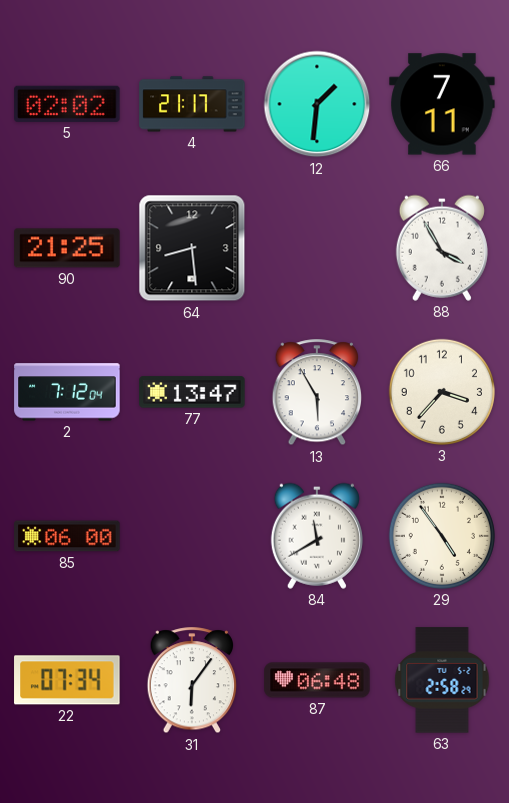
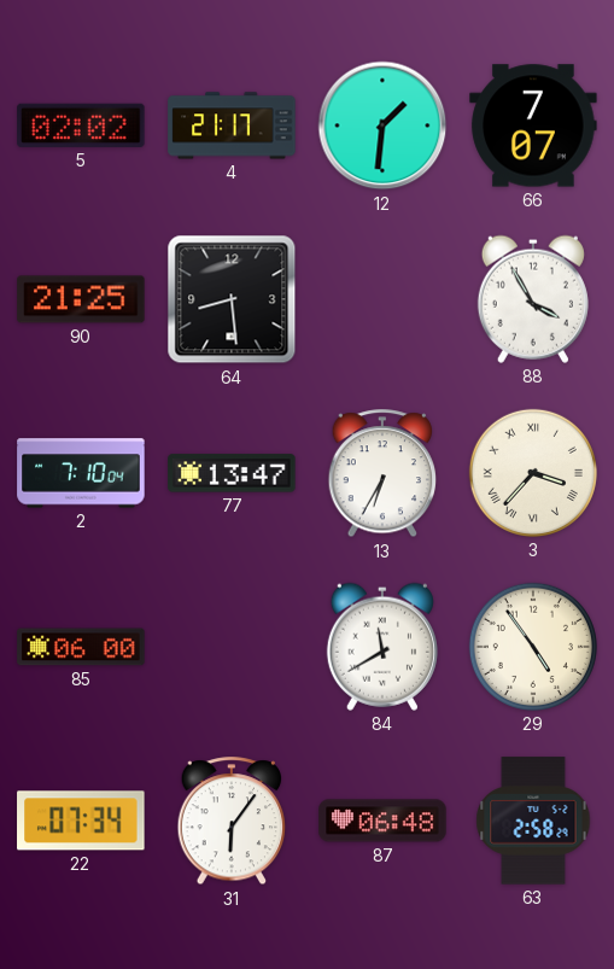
66: 7:11 -> 7:07 (533, 125)
2: 7:12 -> 7:10 (81, 473)
13: 5:55 -> 6:35 (382, 474)
3 numerals: Arabic -> Roman (533, 473)
